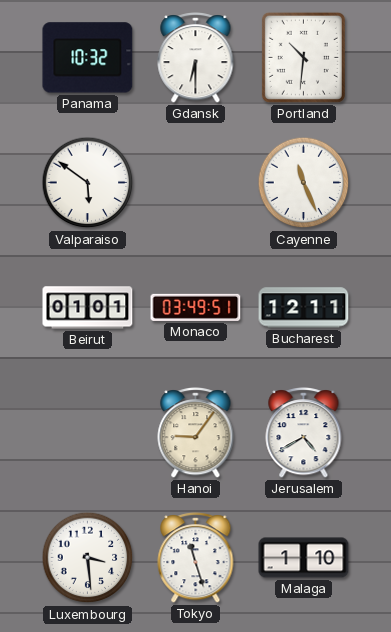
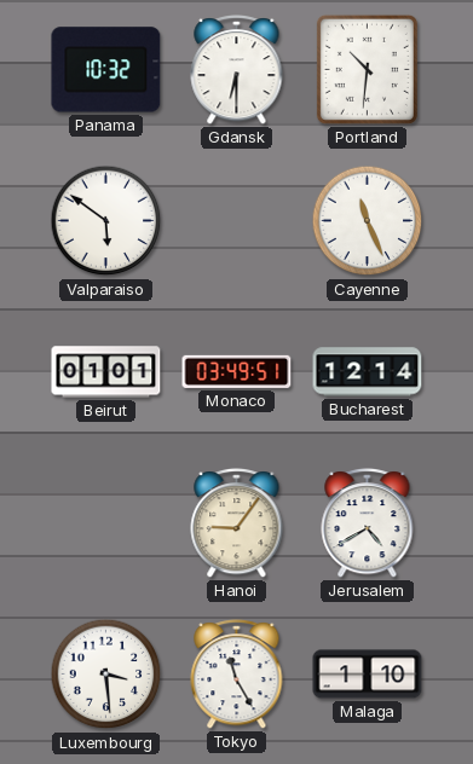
Bucharest: 12:11 -> 12:14 (368, 372)
Tokyo: 11:27 -> 11:25 (237, 675)
